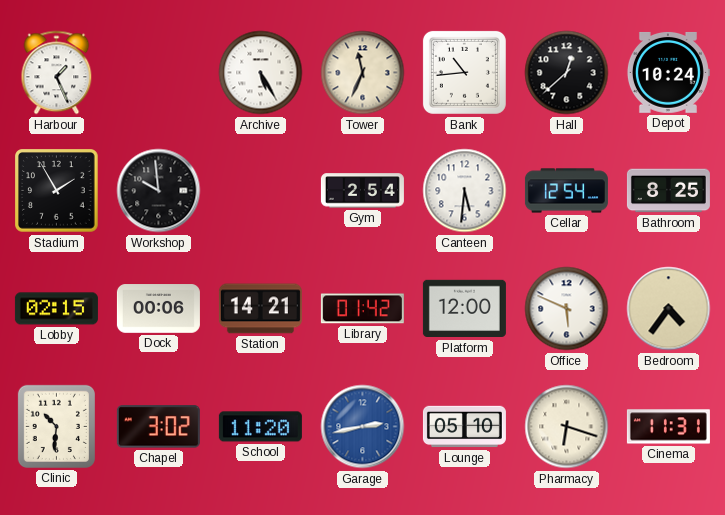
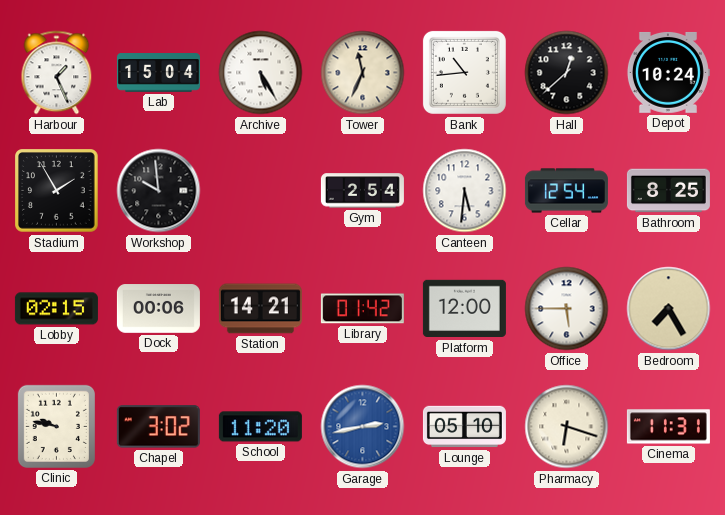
Lab: none -> 15:04 (158, 73)
Office: 5:49 -> 5:45 (567, 309)
Bedroom: 4:36 -> 7:25 (669, 309)
Clinic: 10:31 -> 9:47 (56, 426)
